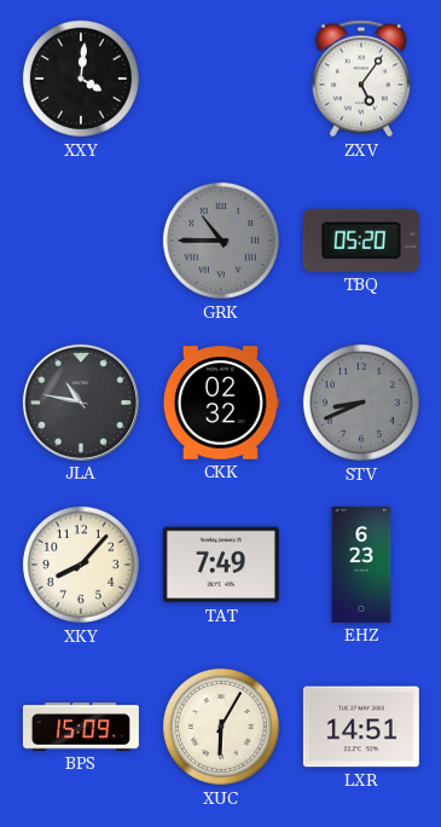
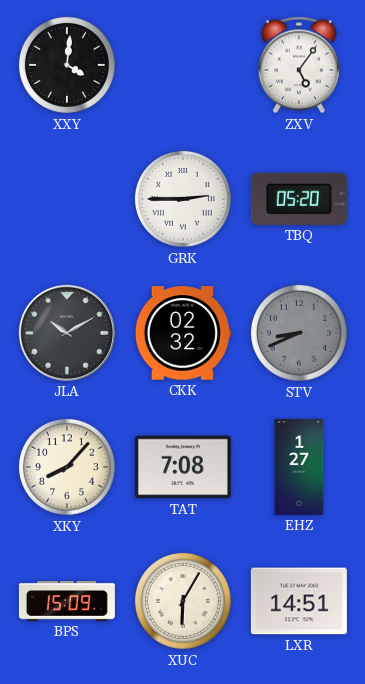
GRK: 10:45 -> 2:45 (183, 199)
GRK dial: grey -> white (183, 199)
JLA: 10:47 -> 10:10 (67, 333)
TAT: 7:49 -> 7:08 (183, 467)
EHZ: 6:23 -> 1:27 (299, 467)
